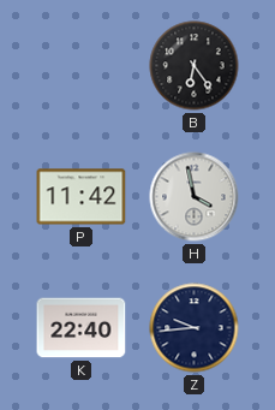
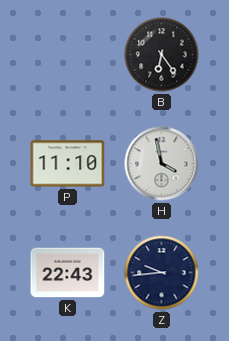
P: 11:42 -> 11:10 (68, 164)
K: 22:40 -> 22:43 (68, 273)
